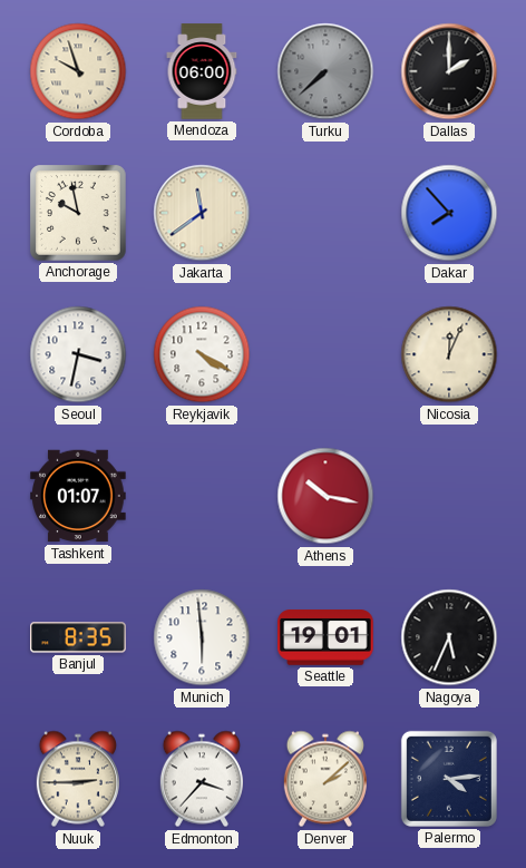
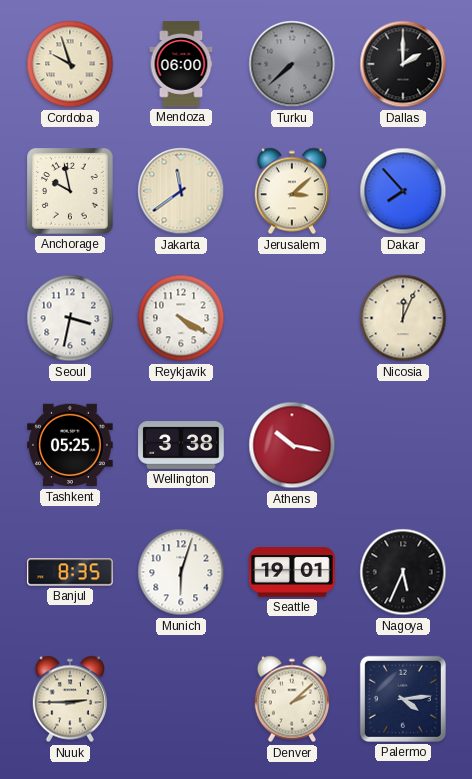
Jerusalem: none -> 3:08 (292, 191)
Tashkent: 01:07 -> 05:25 (70, 445)
Wellington: none -> 3:38 (181, 445)
Munich: 5:59 -> 6:03 (181, 572)
Edmonton: 3:37 -> none (202, 779)
